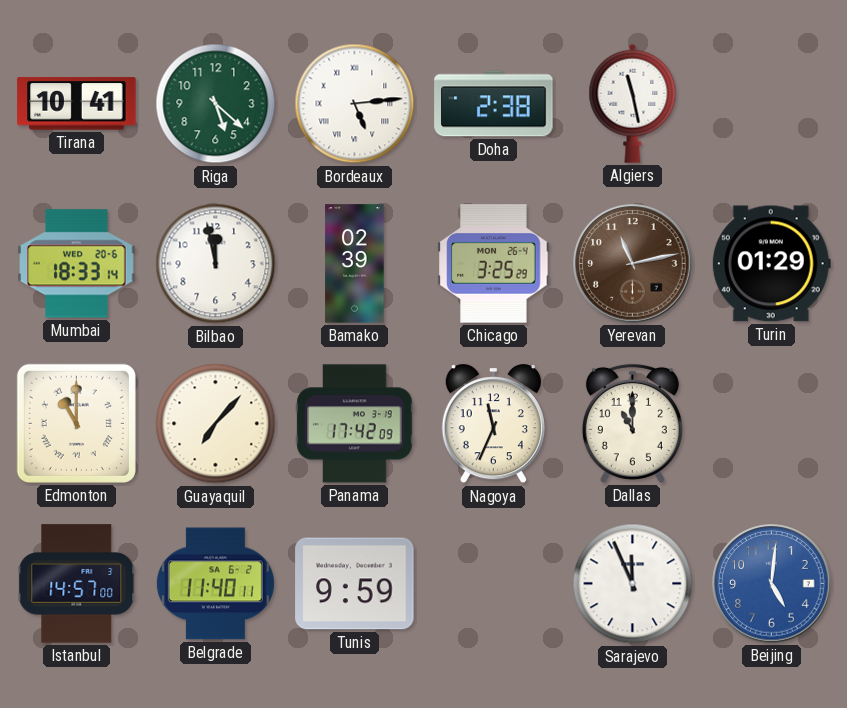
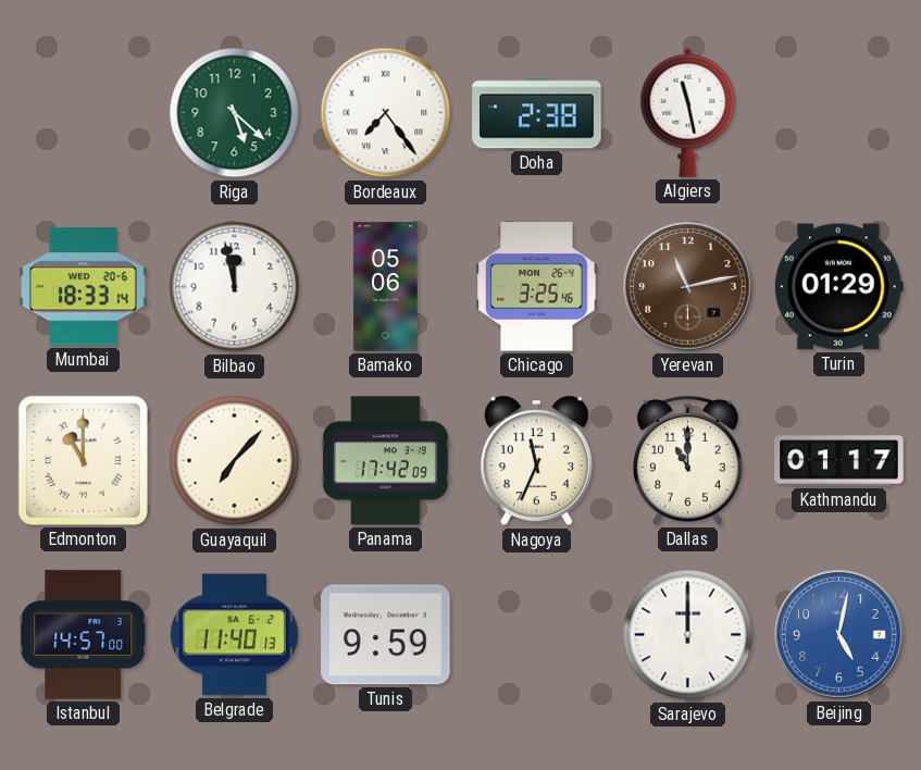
Tirana: 10:41 -> none (77, 104)
Bordeaux: 5:14 -> 7:24 (386, 113)
Bamako: 02:39 -> 05:06 (386, 287)
Chicago: 3:25:29 -> 3:25:46 (537, 287)
Kathmandu: none -> 01:17 (839, 461)
Belgrade: 11:40:11 -> 11:40:13 (234, 635)
Sarajevo: 11:56 -> 12:00 (688, 635)
Beijing: 5:01 -> 5:02 (839, 635)
